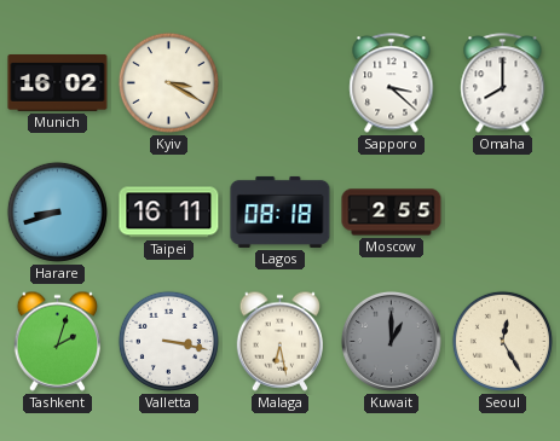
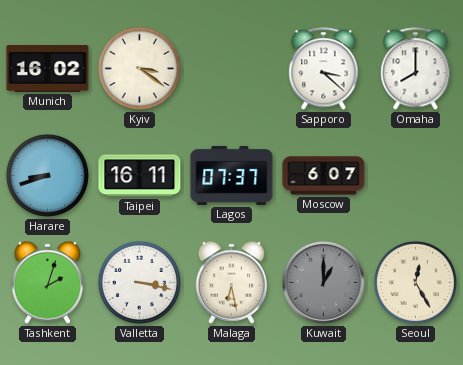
Kyiv: 3:20 -> 3:21 (139, 68)
Lagos: 08:18 -> 07:37 (232, 175)
Moscow: 2:55 -> 6:07 (324, 176)
